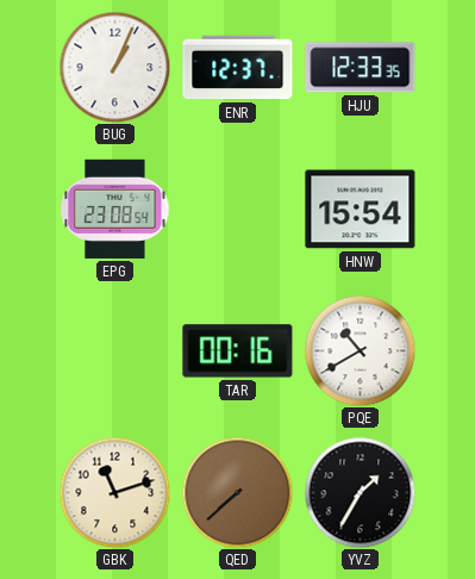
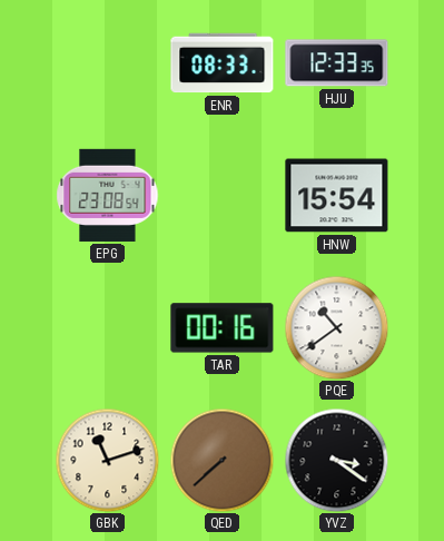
BUG: 1:04 -> none (114, 67)
ENR: 12:37 -> 08:33 (223, 63)
PQE: 10:40 -> 10:39 (336, 327)
YVZ: 1:35 -> 3:21 (336, 460)
